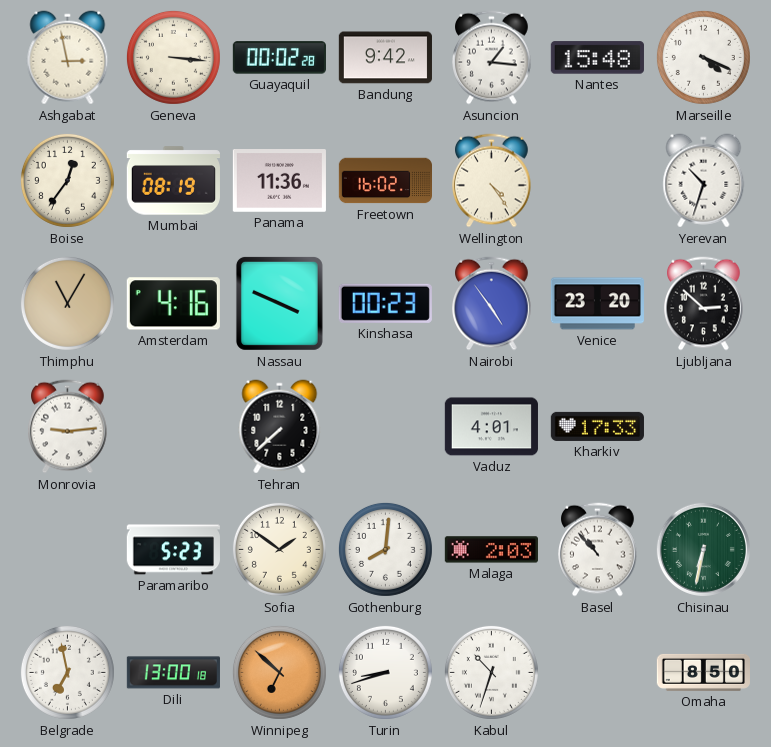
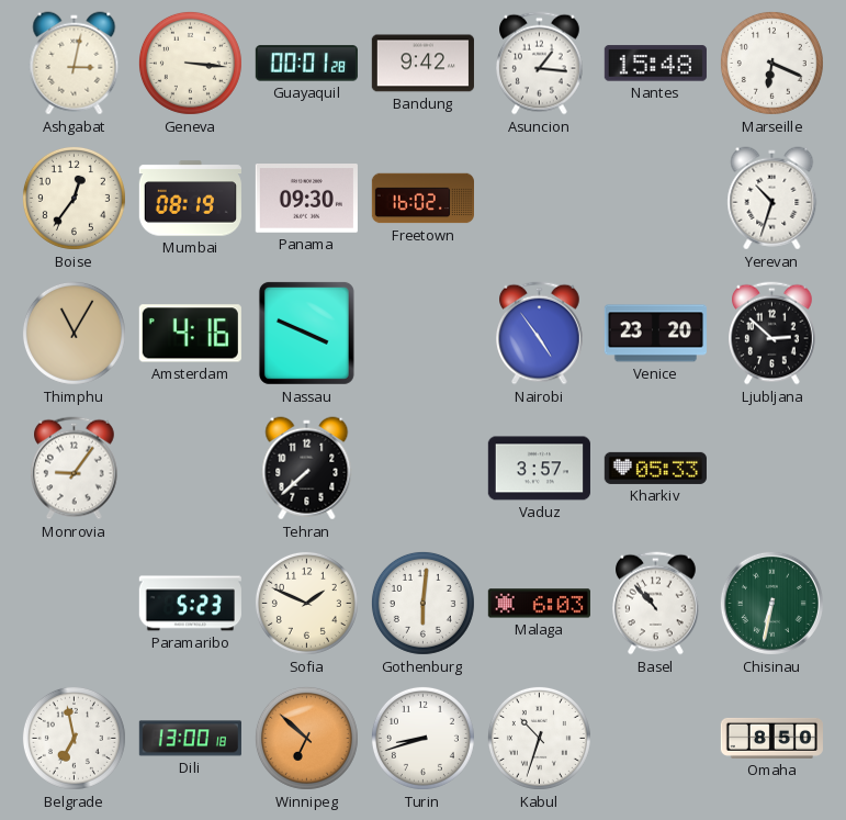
Ashgabat: 2:58 -> 3:02 (75, 64)
Guayaquil: 00:02 -> 00:01 (306, 64)
Marseille: 4:19 -> 6:19 (771, 63)
Panama: 11:36 -> 09:30 (306, 199)
Wellington: 4:24 -> none (492, 181)
Kinshasa: 00:23 -> none (385, 303)
Monrovia: 9:14 -> 9:06 (75, 469)
Vaduz: 4:01 -> 3:57 (539, 469)
Kharkiv: 17:33 -> 05:33 (655, 468)
Sofia: 1:51 -> 1:49 (306, 603)
Gothenburg: 8:01 -> 6:01 (422, 603)
Malaga: 2:03 -> 6:03 (539, 604)
